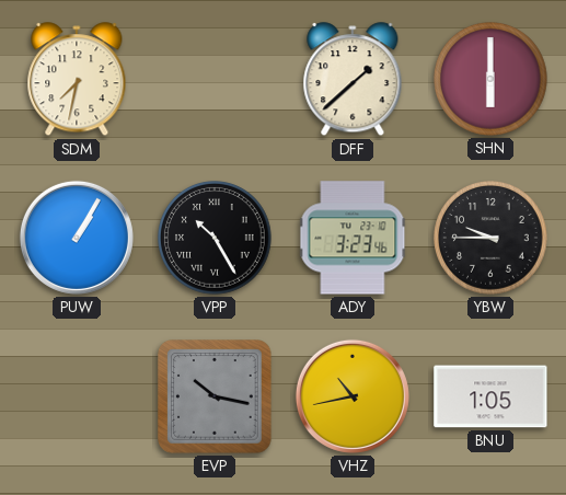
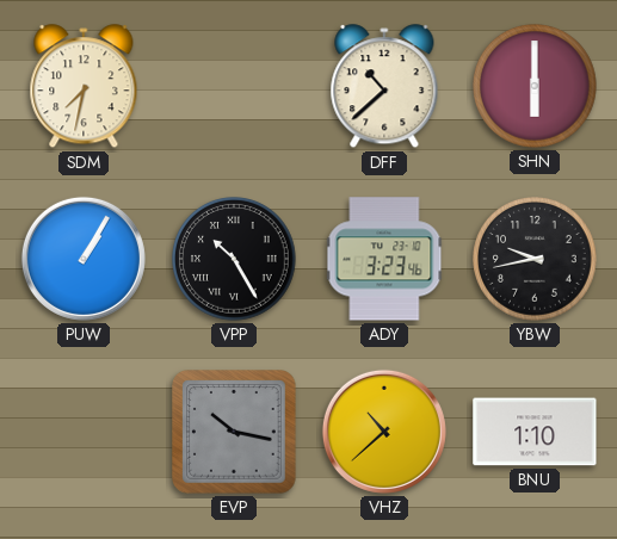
DFF: 1:38 -> 10:38 (384, 87)
YBW: 9:45 -> 9:43 (535, 259)
VHZ: 10:43 -> 10:38 (384, 432)
BNU: 1:05 -> 1:10 (535, 432)
